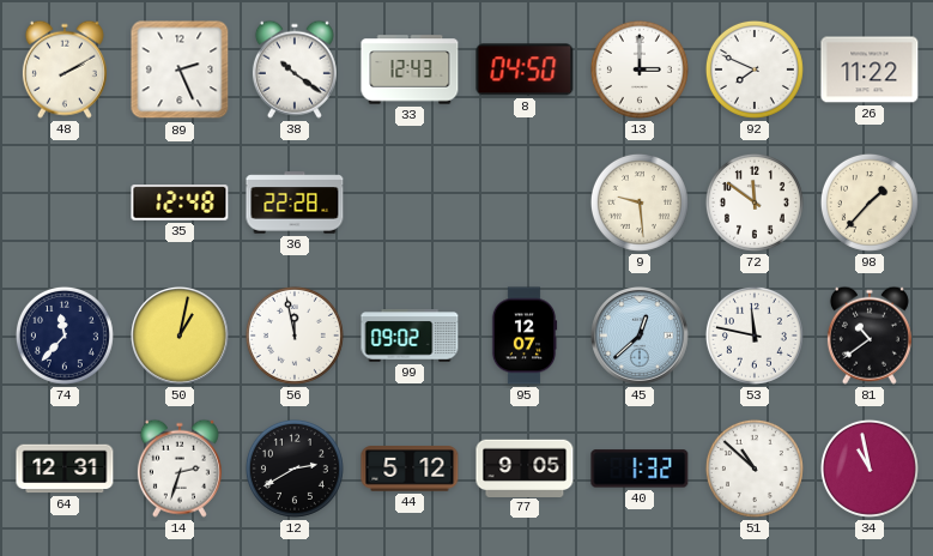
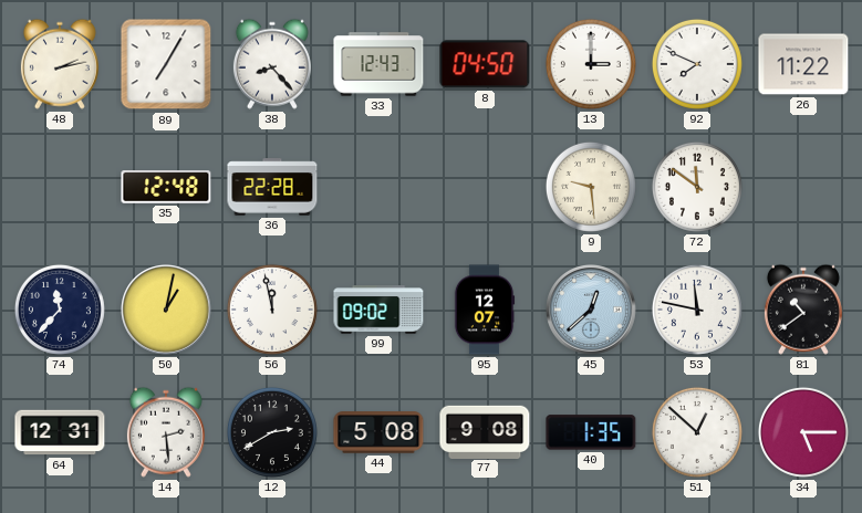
48: 2:10 -> 2:13 (60, 64)
89: 2:26 -> 7:05 (166, 64)
38: 10:21 -> 8:23 (272, 64)
98: 1:37 -> none (870, 203)
14: 2:33 -> 2:29 (166, 432)
44: 5:12 -> 5:08 (378, 432)
77: 9:05 -> 9:08 (485, 431)
40: 1:32 -> 1:35 (591, 432)
51: 10:52 -> 12:52 (697, 432)
34: 10:58 -> 5:15 (803, 432)
